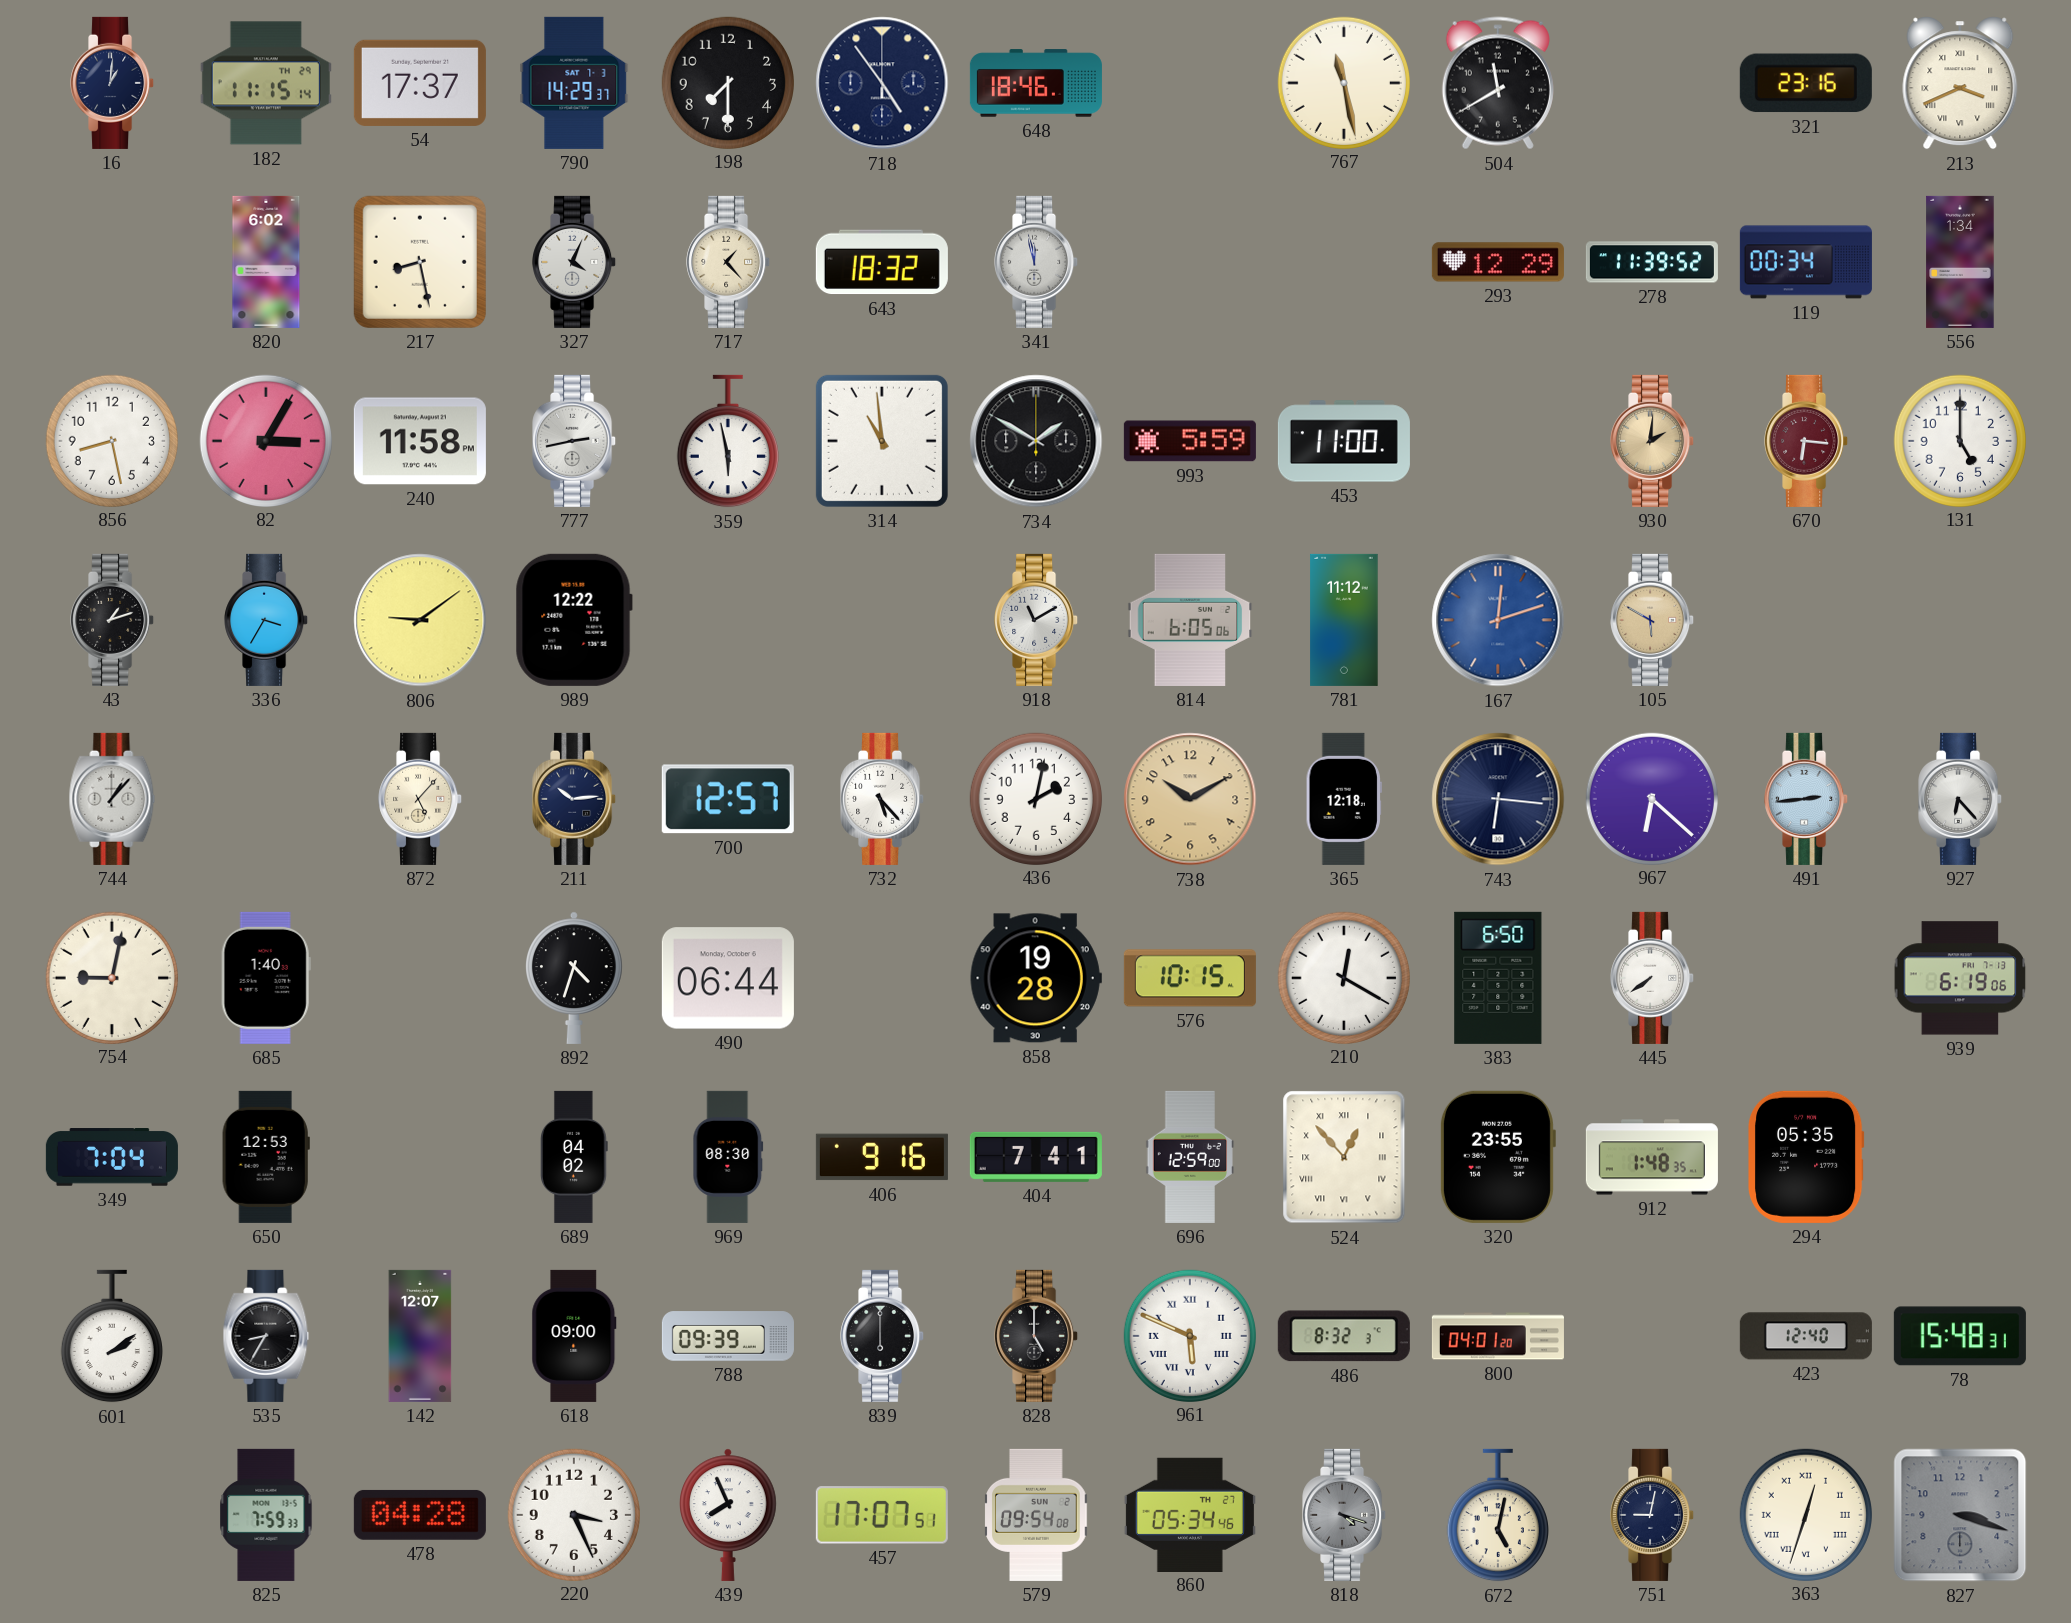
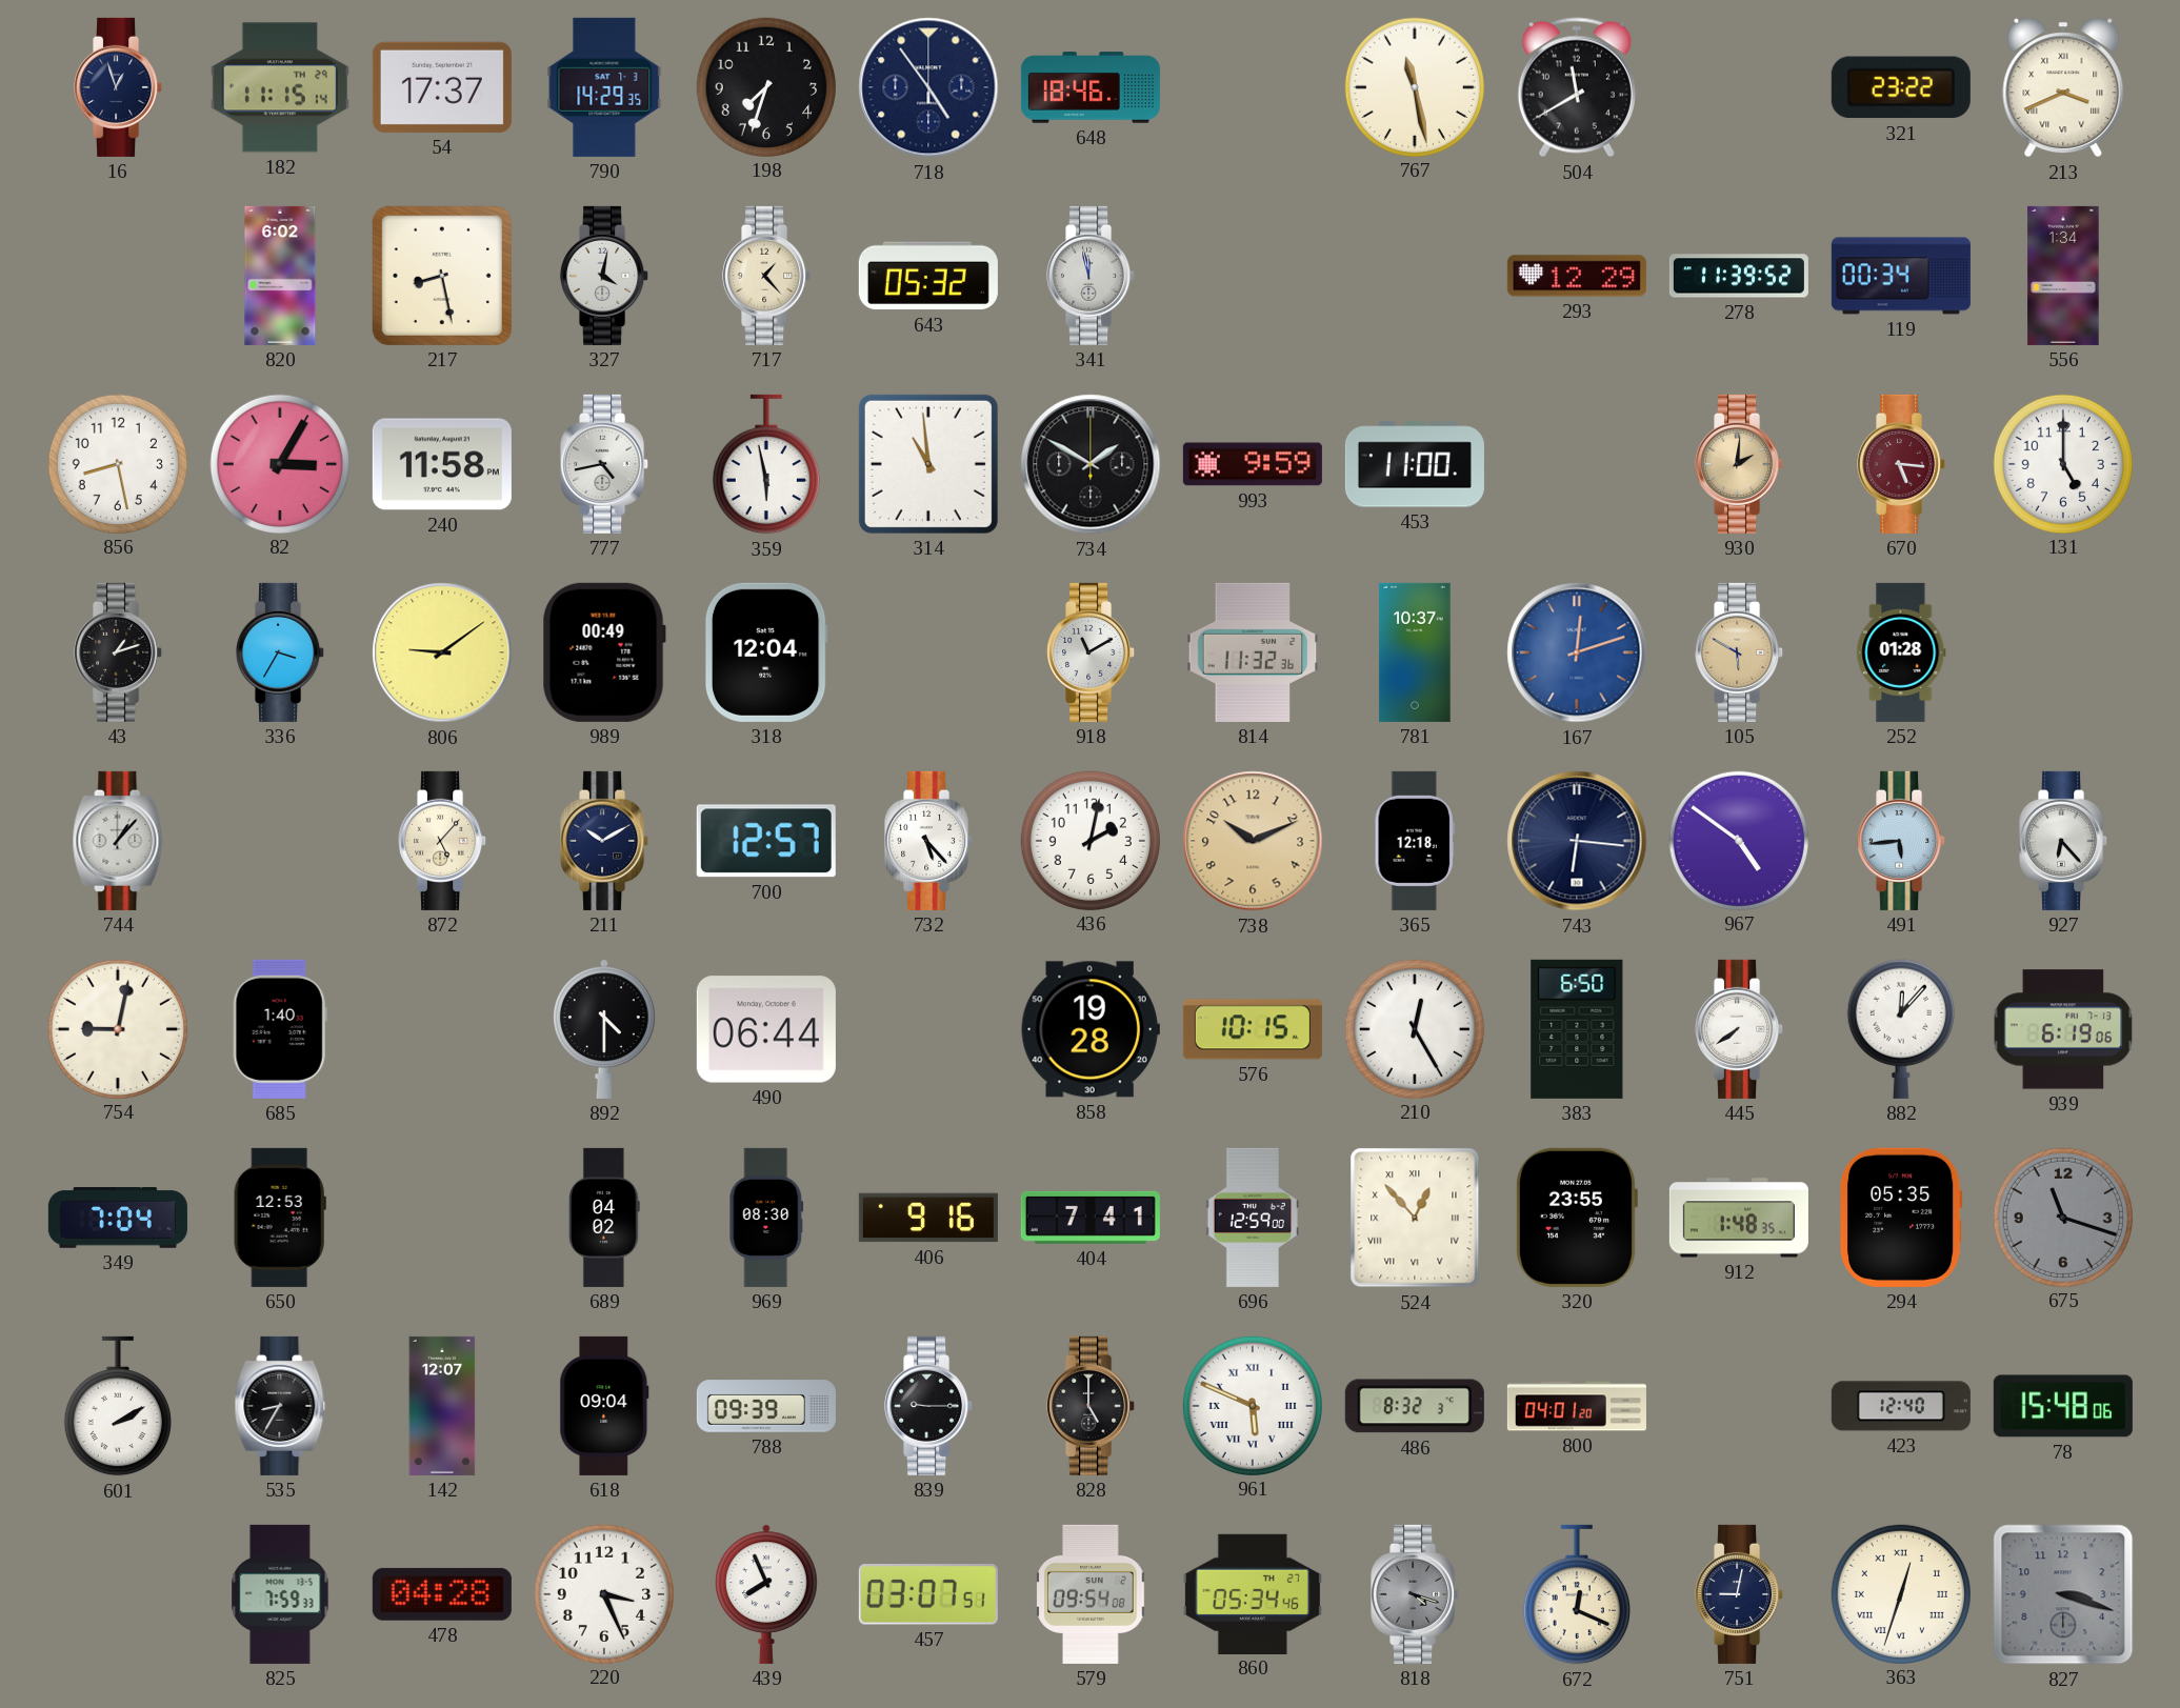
16: 1:01 -> 12:57 (119, 87)
790: 14:29:37 -> 14:29:35 (604, 87)
198: 7:30 -> 7:33 (765, 86)
321: 23:16 -> 23:22 (1901, 87)
327: 4:04 -> 4:02 (605, 276)
643: 18:32 -> 05:32 (928, 276)
777: 2:43 -> 4:43 (605, 464)
993: 5:59 -> 9:59 (1253, 464)
670: 6:16 -> 5:16 (1902, 464)
989: 12:22 -> 00:49 (604, 652)
318: none -> 12:04 (766, 652)
814: 6:05 -> 11:32 (1253, 652)
781: 11:12 -> 10:37 (1415, 652)
252: none -> 01:28 (1901, 652)
211: 10:14 -> 10:10 (605, 841)
738: 10:10 -> 10:11 (1253, 841)
967: 6:22 -> 4:51 (1738, 840)
491: 2:44 -> 5:44 (1902, 841)
892: 4:33 -> 4:30 (605, 1029)
210: 12:20 -> 12:25 (1414, 1028)
882: none -> 12:07 (1901, 1029)
675: none -> 11:18 (2062, 1217)
601: 2:09 -> 2:10 (118, 1406)
618: 09:00 -> 09:04 (604, 1406)
839: 6:00 -> 9:15 (929, 1406)
78: 15:48:31 -> 15:48:06 (2063, 1406)
457: 17:07 -> 03:07 (928, 1594)
672: 5:02 -> 12:19 (1577, 1594)
